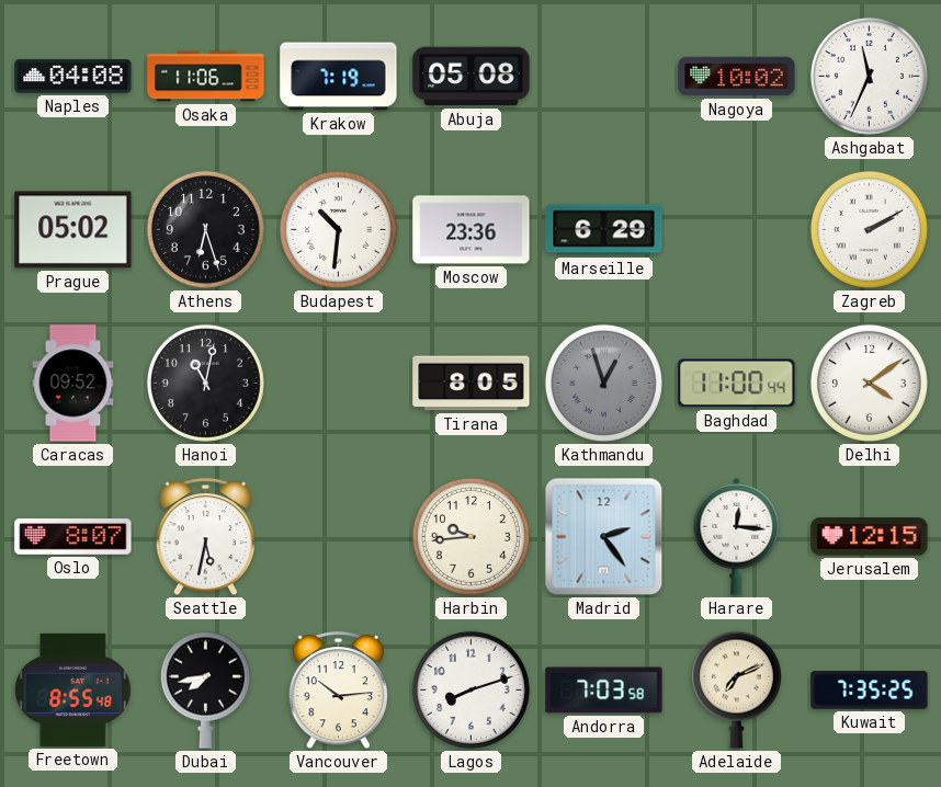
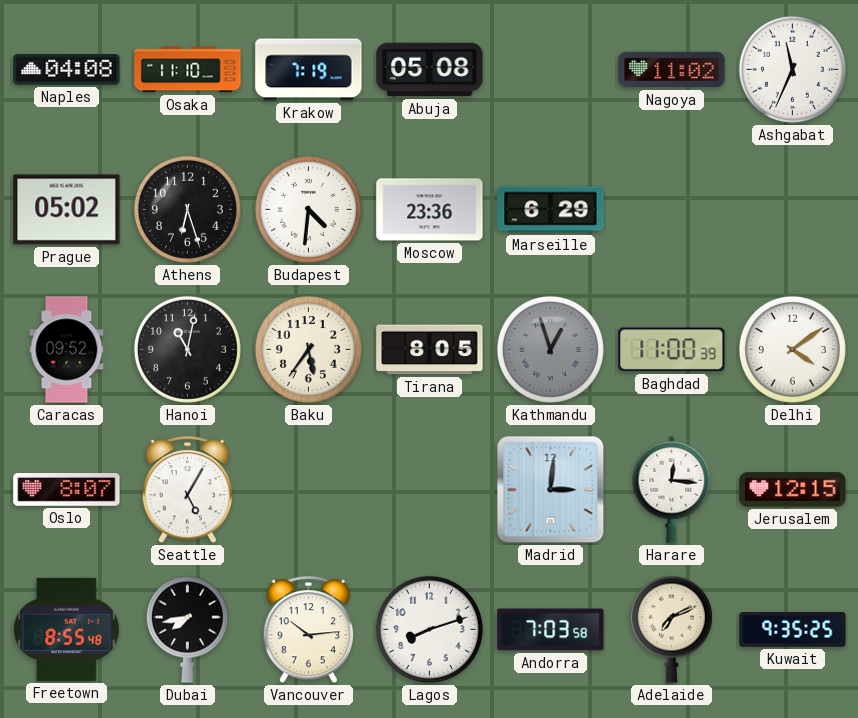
Osaka: 11:06 -> 11:10 (188, 70)
Nagoya: 10:02 -> 11:02 (672, 70)
Budapest: 10:31 -> 4:31 (308, 209)
Zagreb: 2:10 -> none (869, 229)
Baku: none -> 5:36 (308, 349)
Baghdad: 11:00:44 -> 11:00:39 (672, 350)
Seattle: 5:32 -> 5:05 (188, 490)
Harbin: 9:44 -> none (470, 536)
Madrid: 2:24 -> 3:01 (551, 490)
Kuwait: 7:35 -> 9:35 (793, 630)
